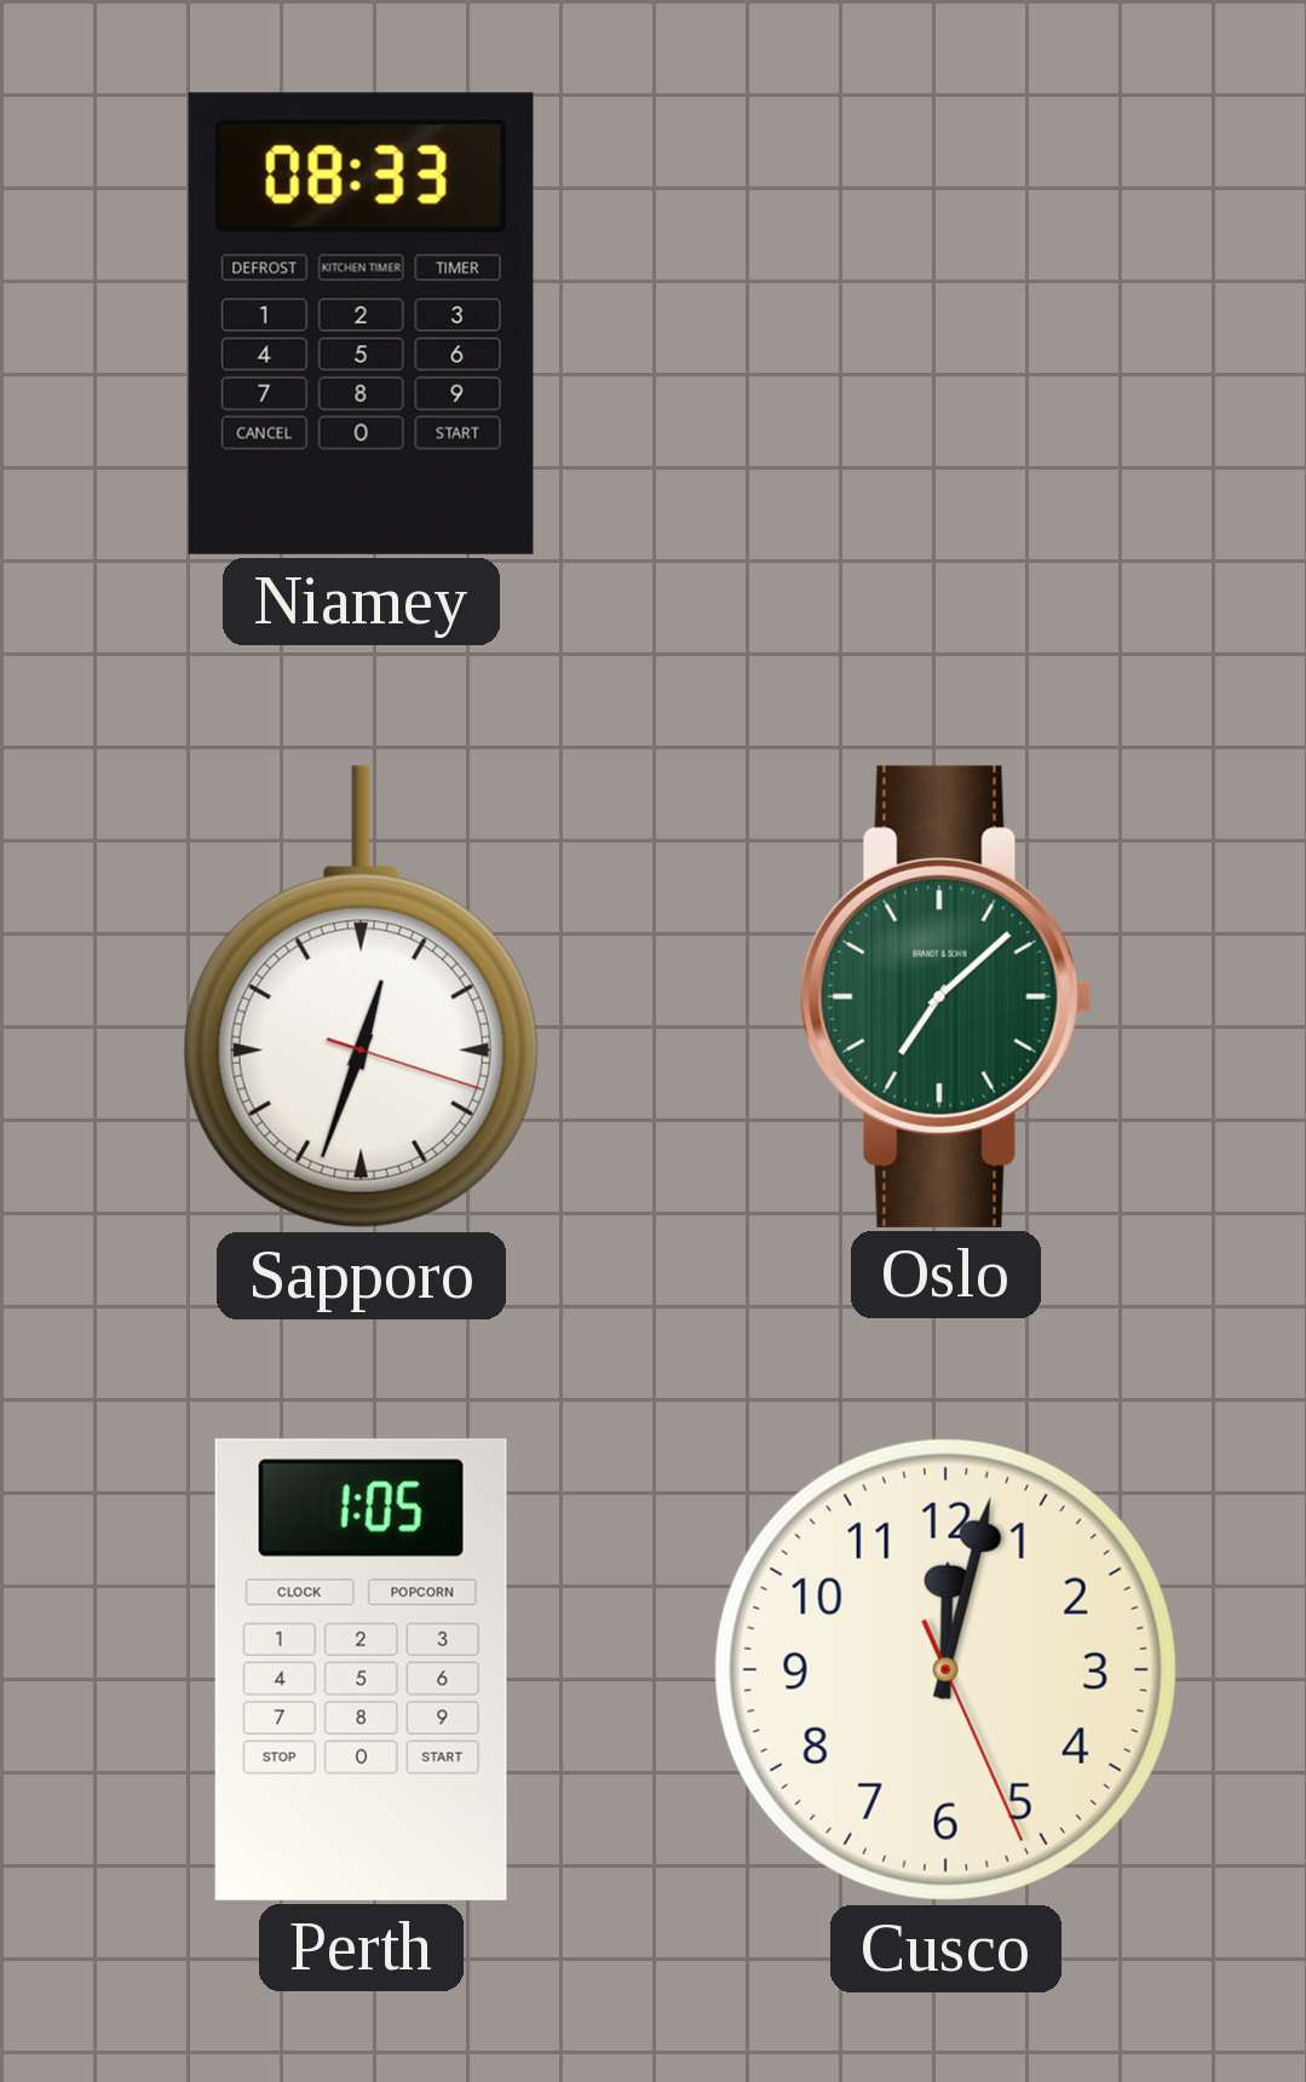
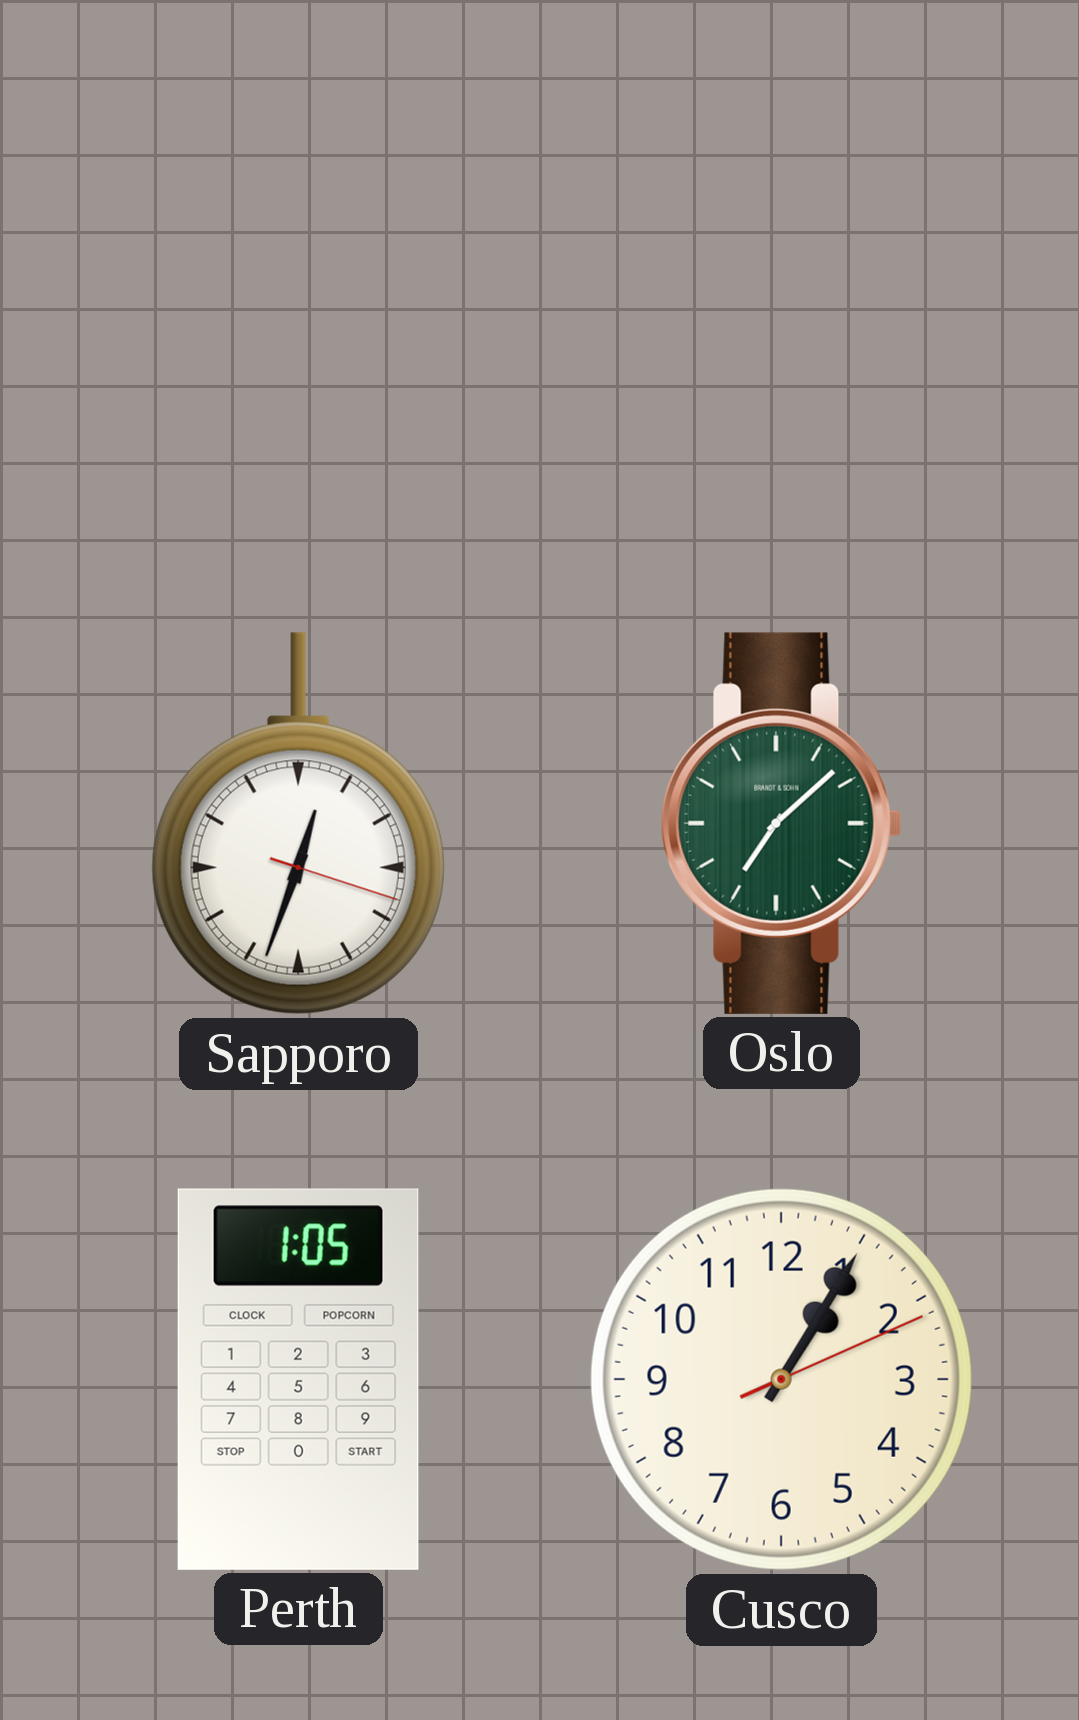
Niamey: 08:33 -> none (361, 323)
Cusco: 12:02 -> 1:05 (781, 1379)
